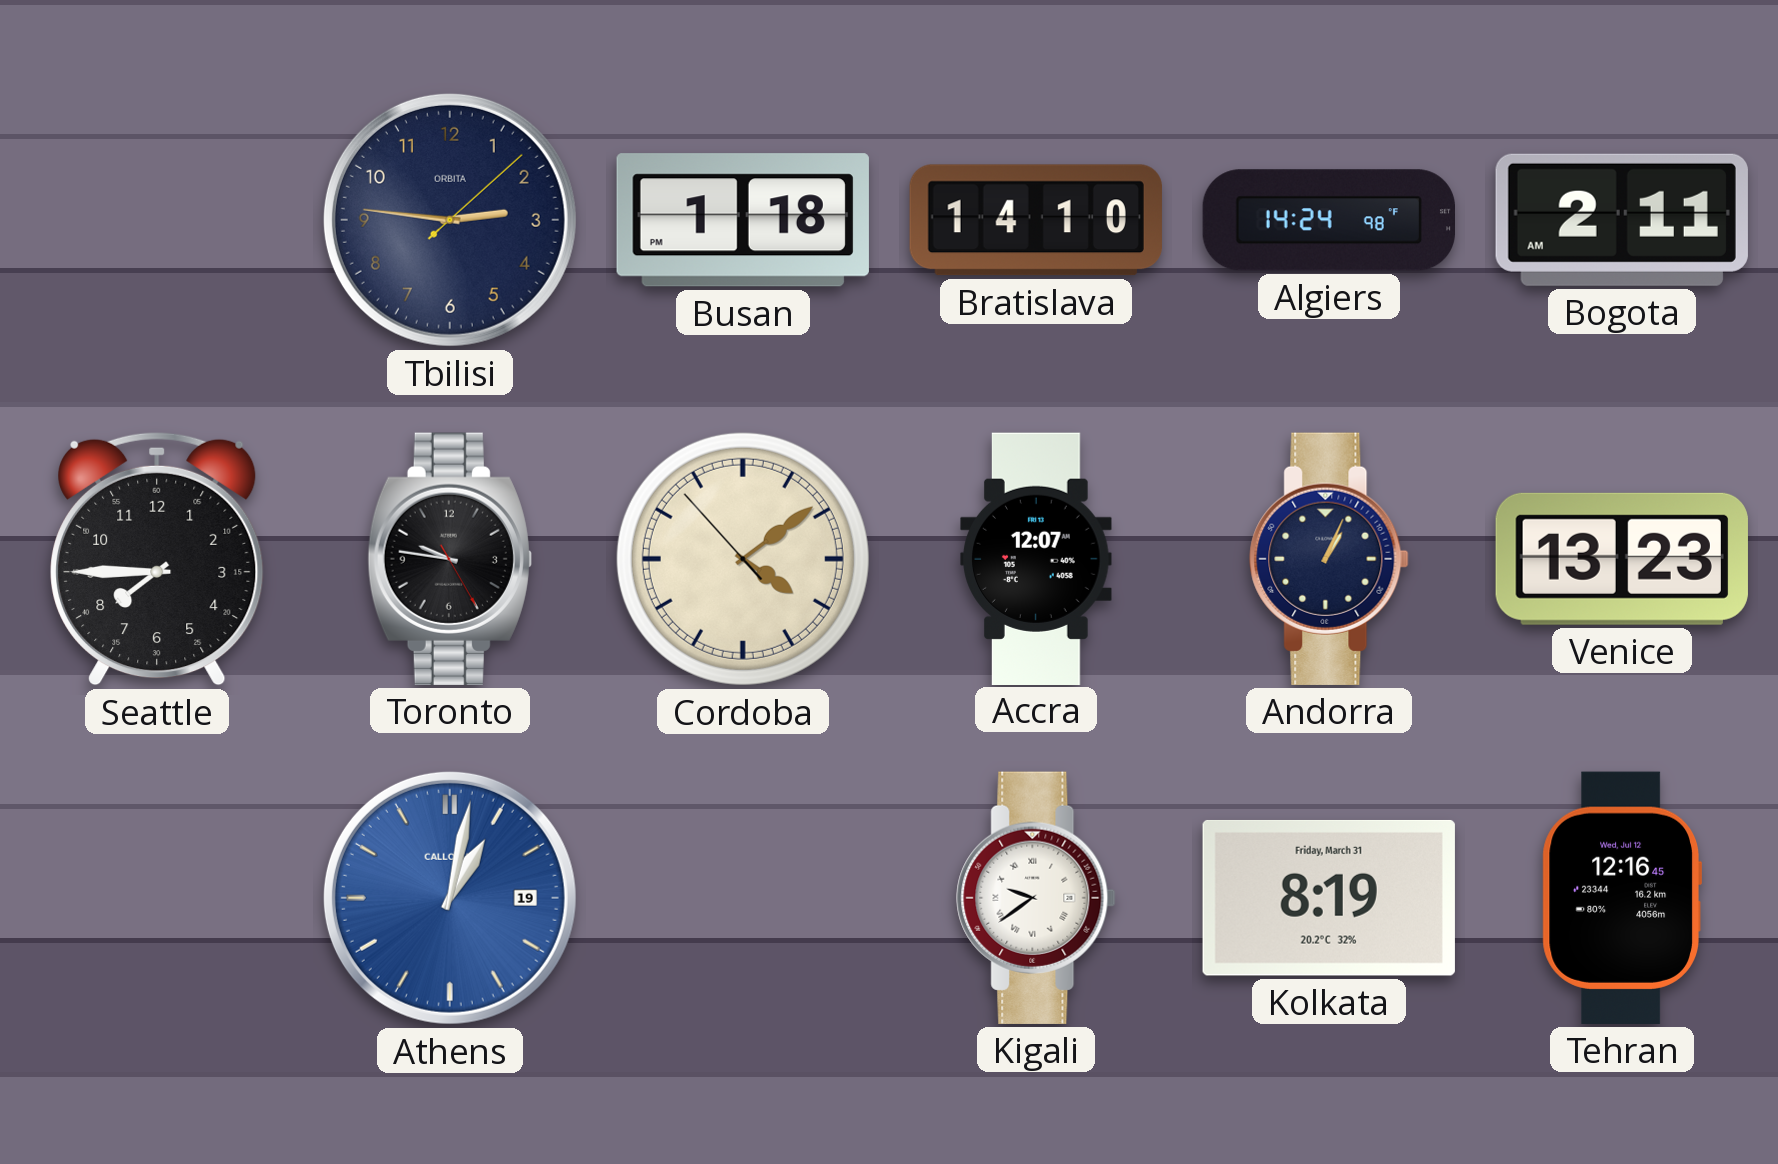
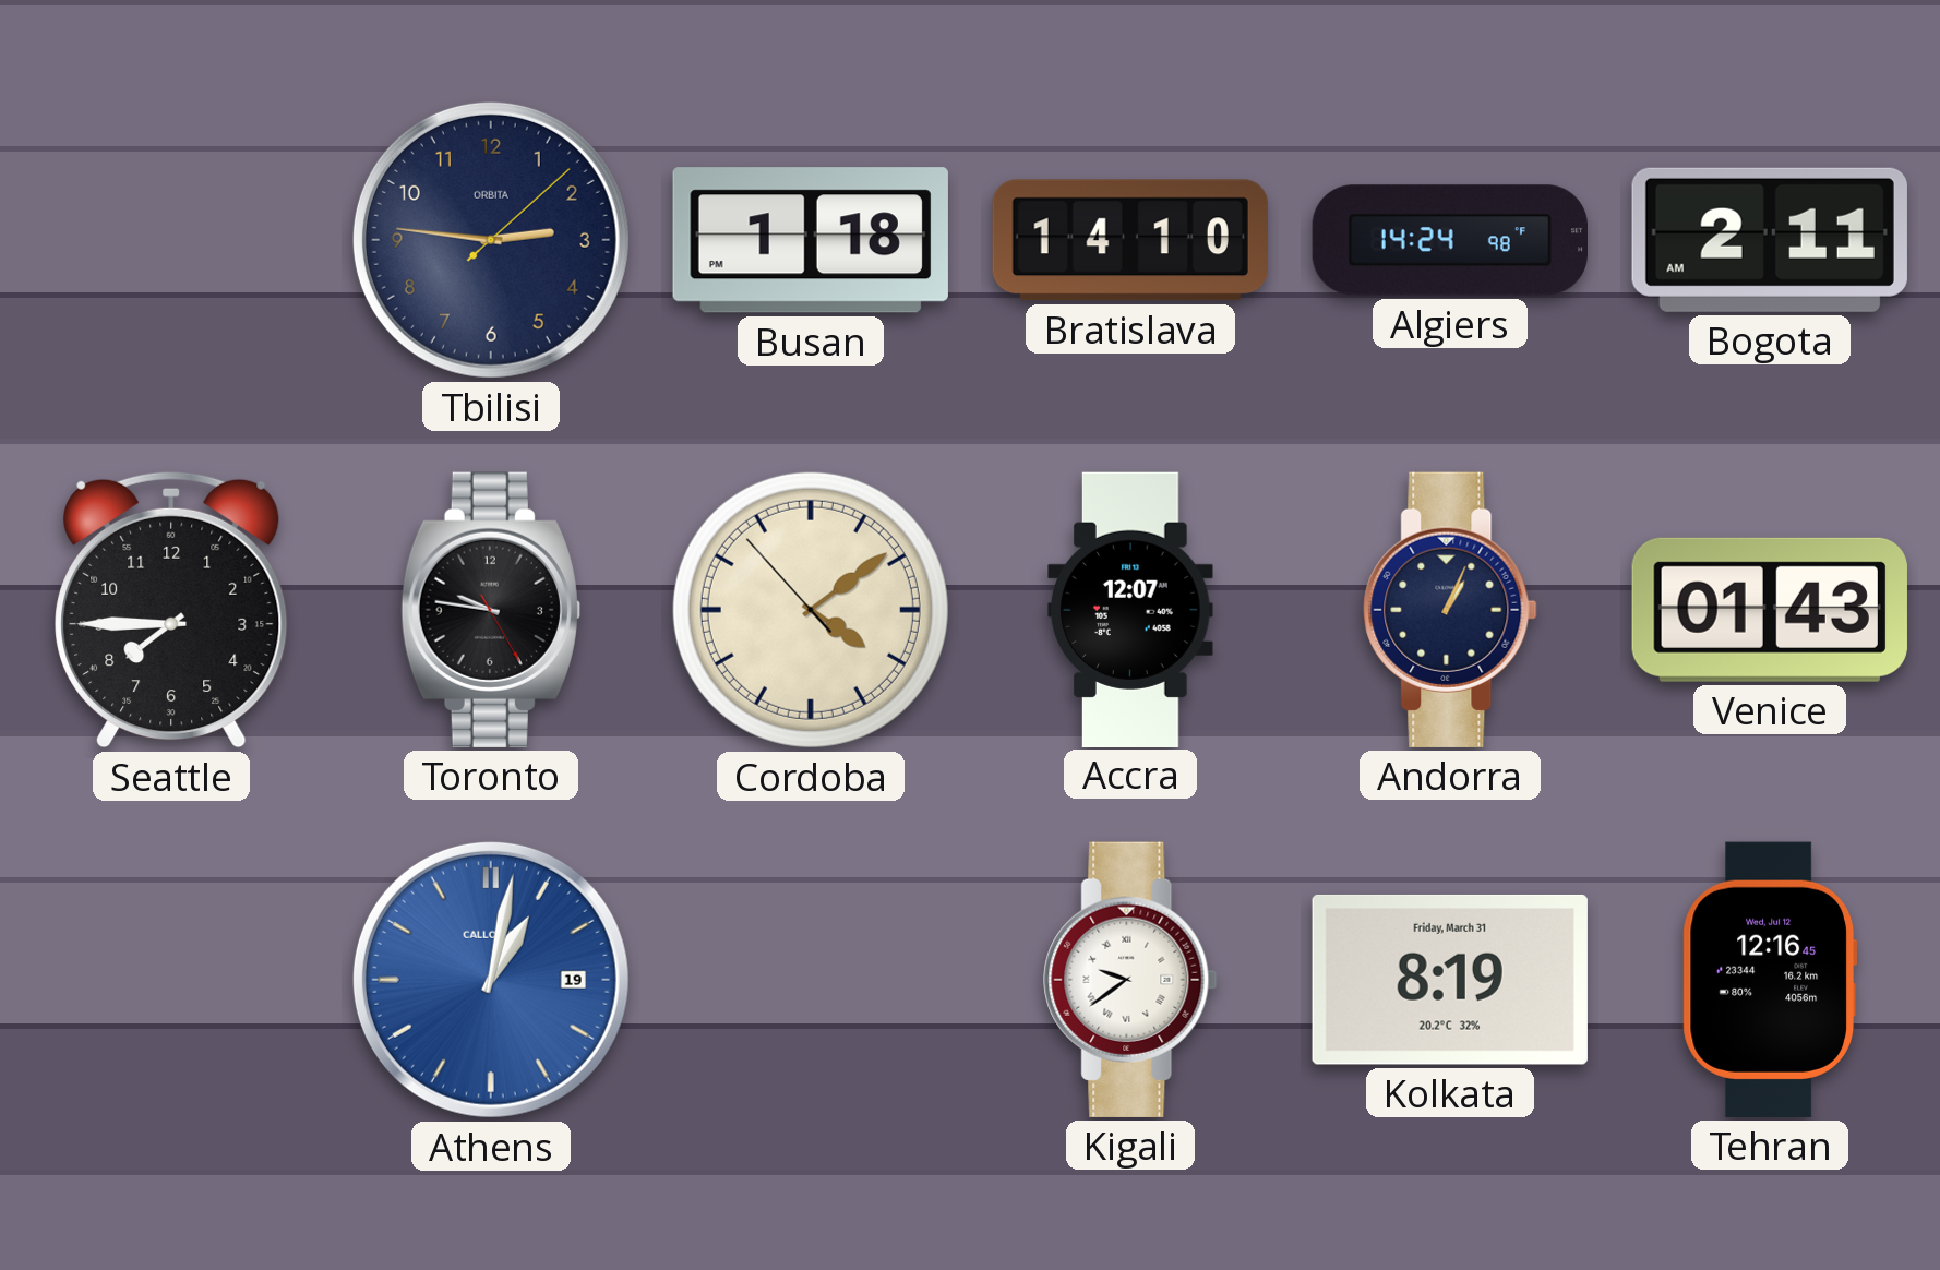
Venice: 13:23 -> 01:43 (1770, 610)
